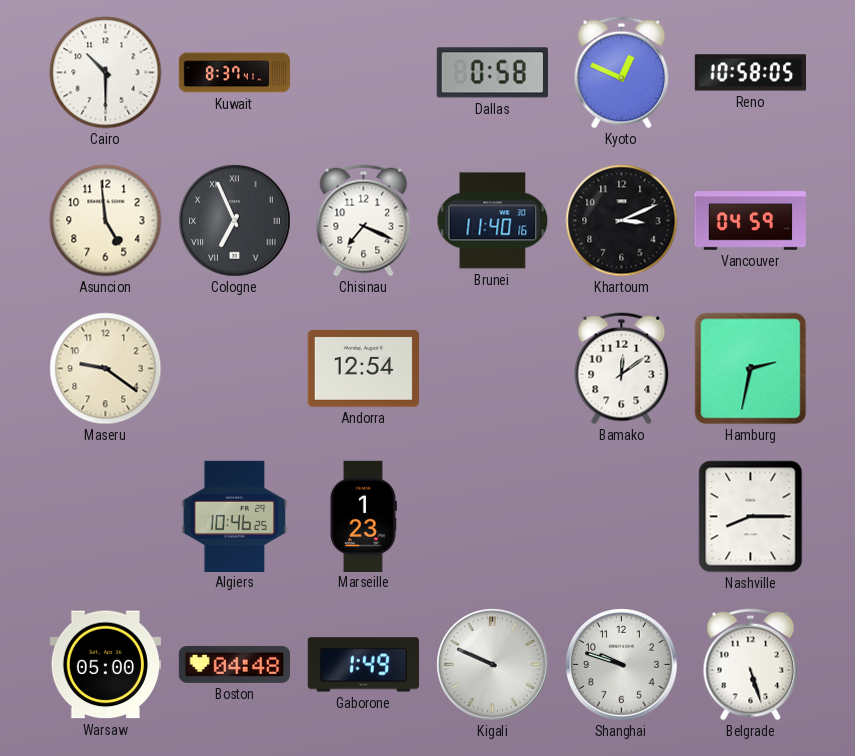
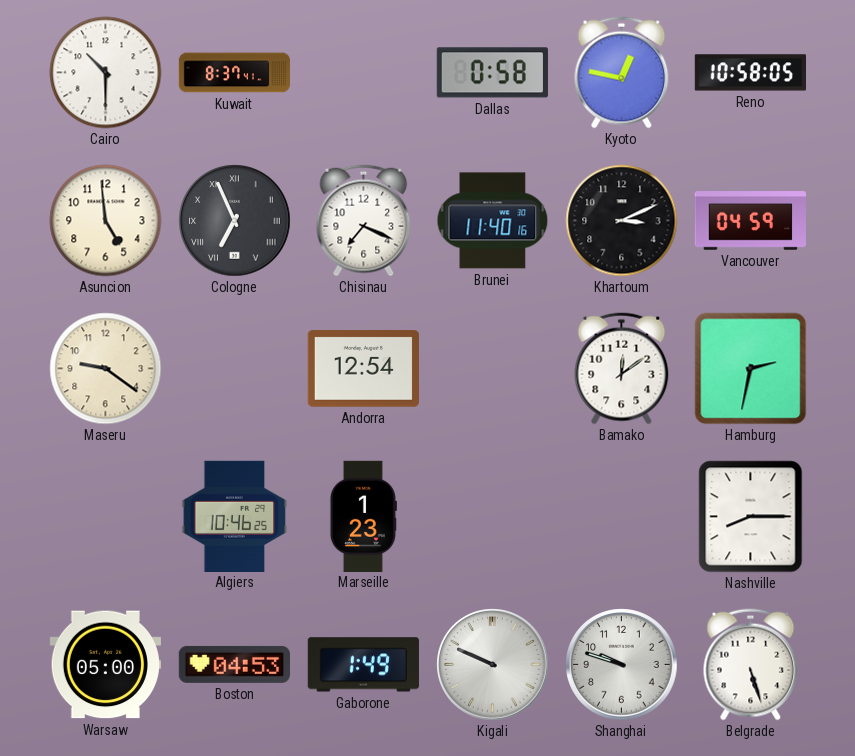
Kyoto: 12:49 -> 12:47 (622, 73)
Boston: 04:48 -> 04:53 (234, 664)
